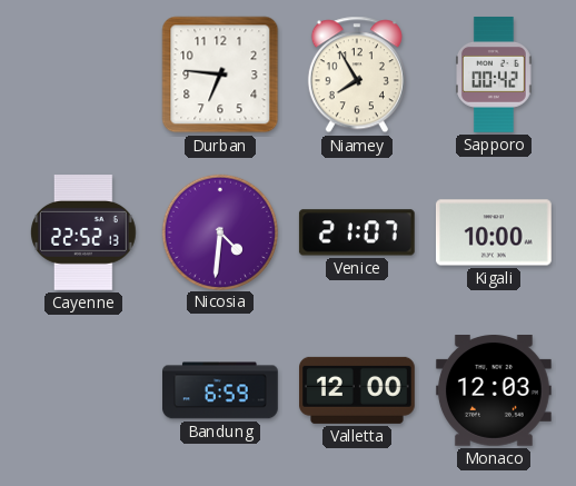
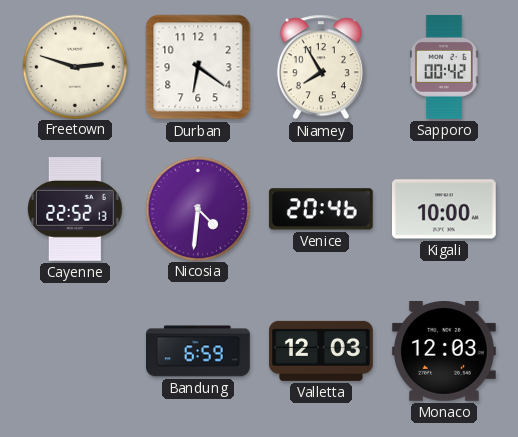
Freetown: none -> 2:48 (74, 66)
Durban: 6:46 -> 6:21 (198, 67)
Venice: 21:07 -> 20:46 (321, 209)
Valletta: 12:00 -> 12:03 (322, 351)
